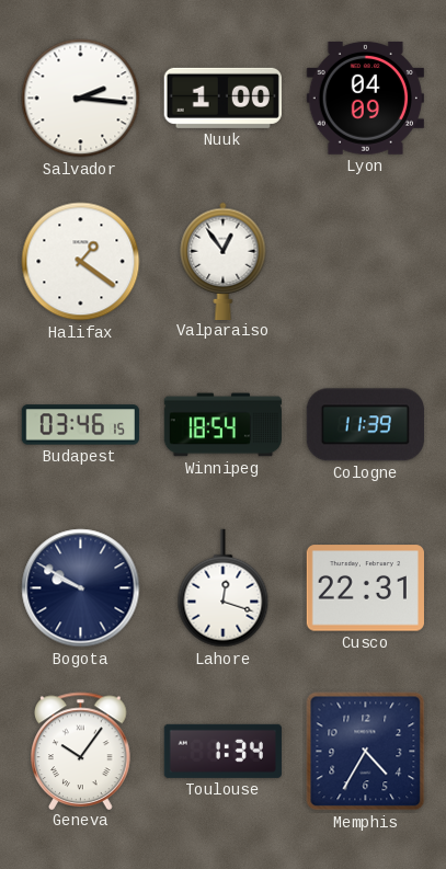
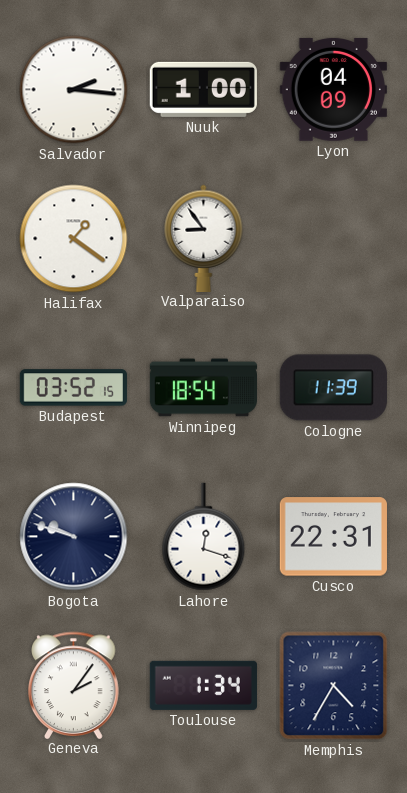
Valparaiso: 12:54 -> 8:54 (204, 238)
Budapest: 03:46 -> 03:52 (73, 388)
Bogota: 9:50 -> 9:48 (74, 537)
Geneva: 10:06 -> 2:06 (74, 685)
